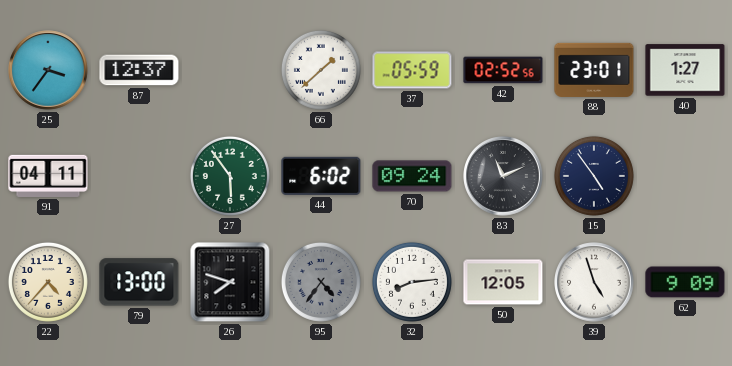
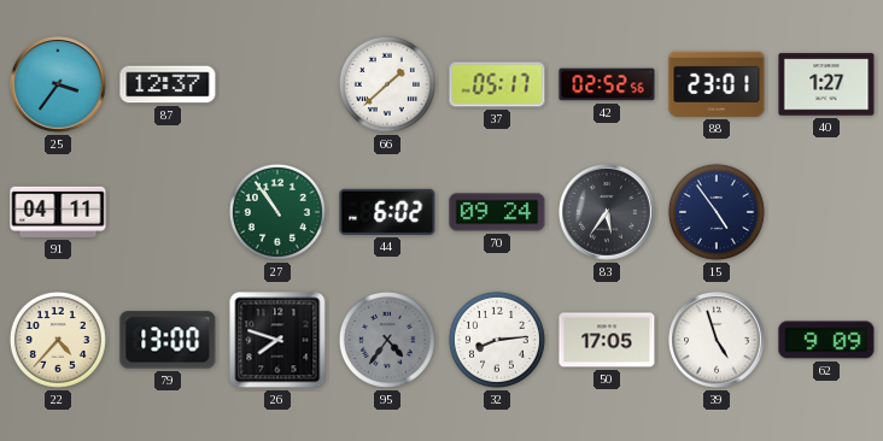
37: 05:59 -> 05:17 (497, 84)
27: 5:54 -> 10:54 (277, 212)
83: 11:11 -> 5:36 (607, 212)
50: 12:05 -> 17:05 (607, 340)
